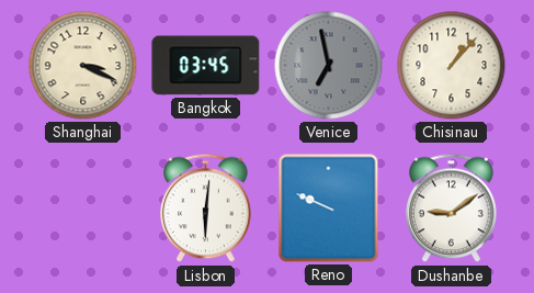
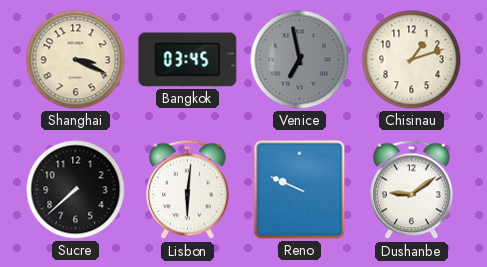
Chisinau: 1:07 -> 1:12 (412, 60)
Sucre: none -> 7:38 (76, 190)
